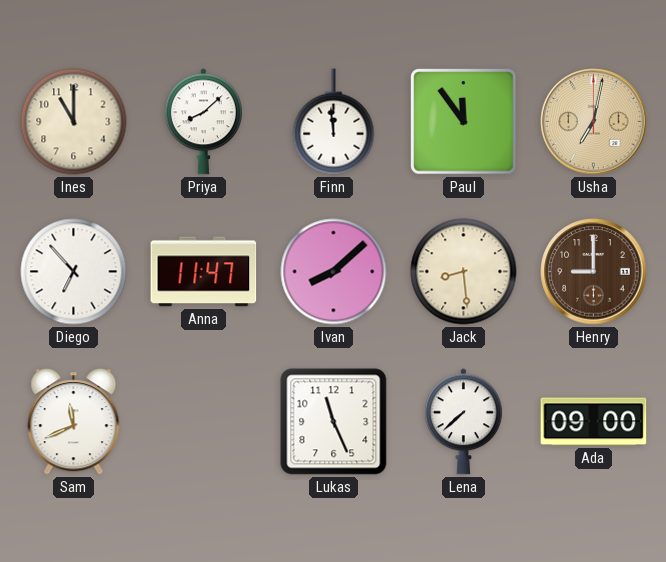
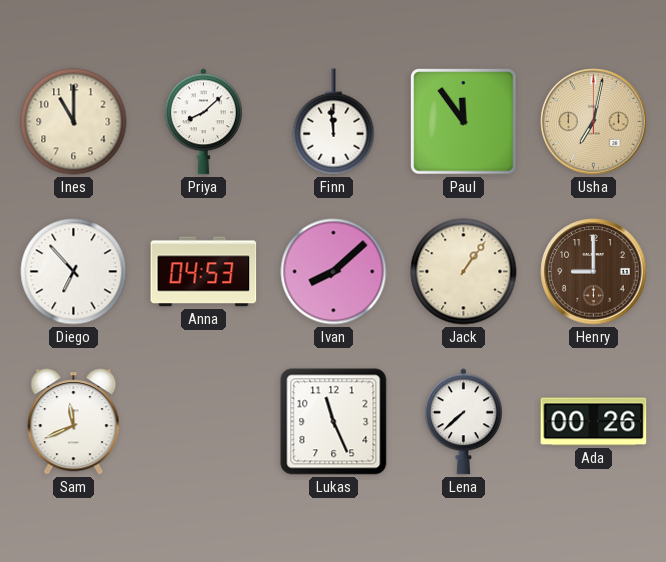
Anna: 11:47 -> 04:53 (204, 272)
Jack: 8:29 -> 1:06 (464, 272)
Ada: 09:00 -> 00:26 (594, 422)
